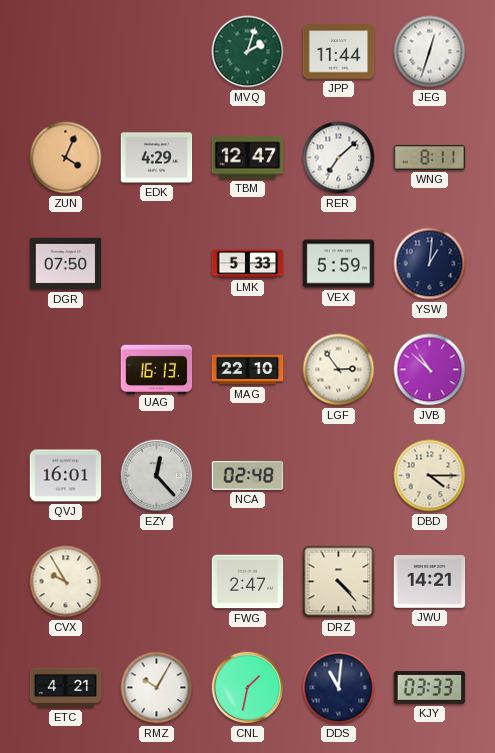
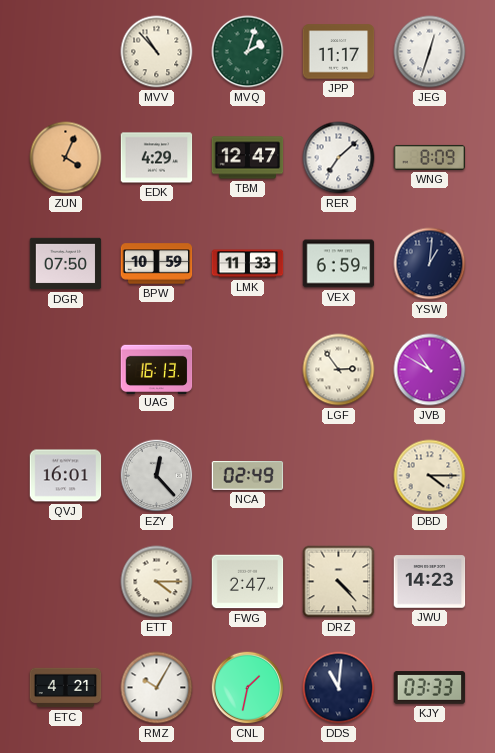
MVV: none -> 10:53 (157, 52)
JPP: 11:44 -> 11:17 (339, 52)
WNG: 8:11 -> 8:09 (430, 157)
BPW: none -> 10:59 (157, 264)
LMK: 5:33 -> 11:33 (248, 264)
VEX: 5:59 -> 6:59 (339, 264)
MAG: 22:10 -> none (248, 370)
JVB: 10:52 -> 10:50 (430, 370)
NCA: 02:48 -> 02:49 (248, 476)
CVX: 9:55 -> none (66, 582)
ETT: none -> 4:15 (157, 582)
JWU: 14:21 -> 14:23 (430, 582)
